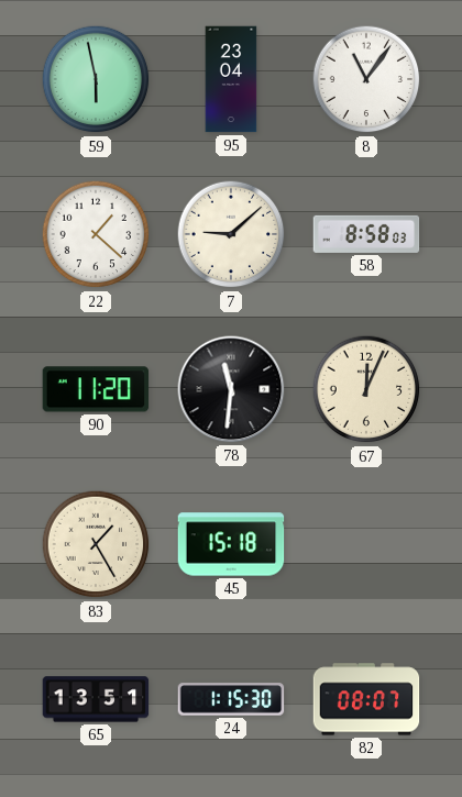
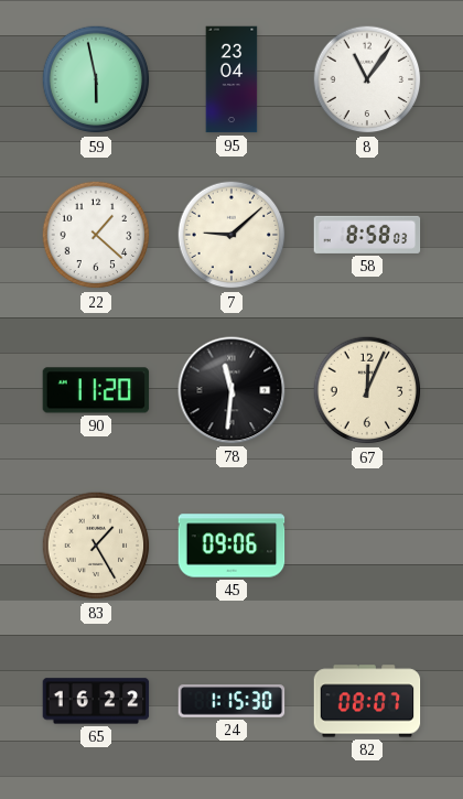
45: 15:18 -> 09:06 (232, 546)
65: 13:51 -> 16:22 (96, 701)
